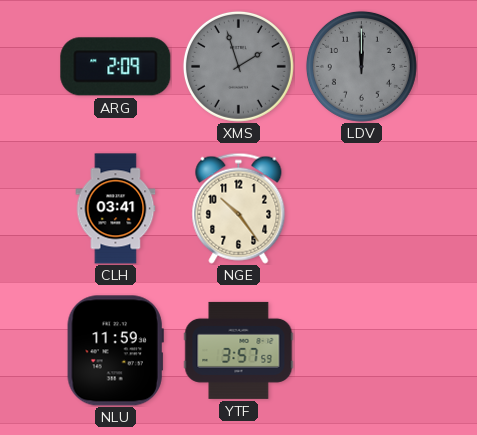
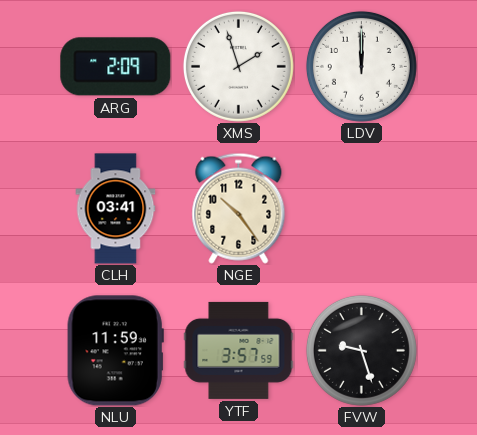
XMS dial: grey -> white (238, 66)
LDV dial: grey -> white (361, 66)
FVW: none -> 9:27 (361, 350)
